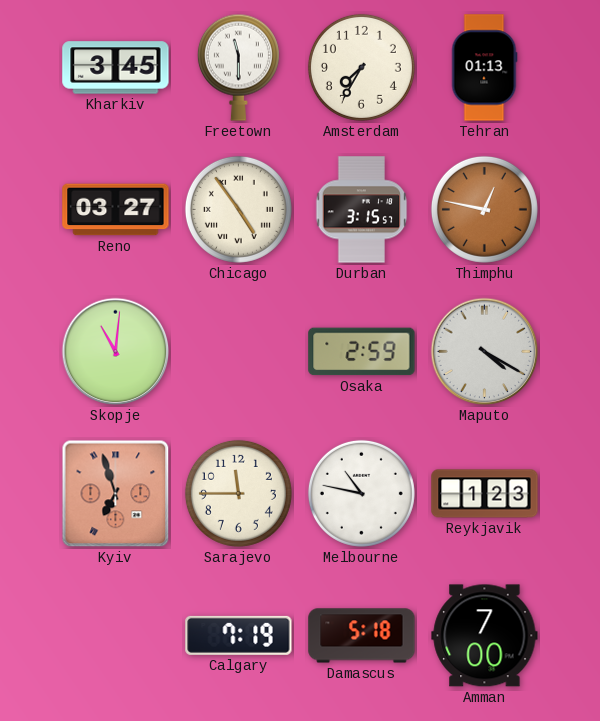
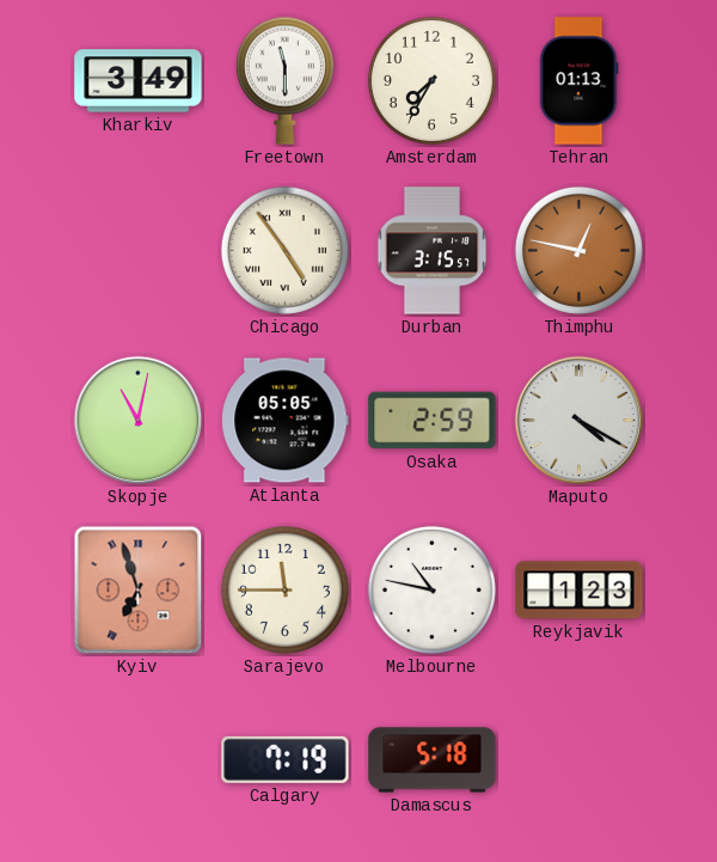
Kharkiv: 3:45 -> 3:49 (139, 81)
Reno: 03:27 -> none (116, 210)
Skopje: 11:01 -> 11:02 (139, 421)
Atlanta: none -> 05:05 (286, 421)
Amman: 7:00 -> none (485, 636)
